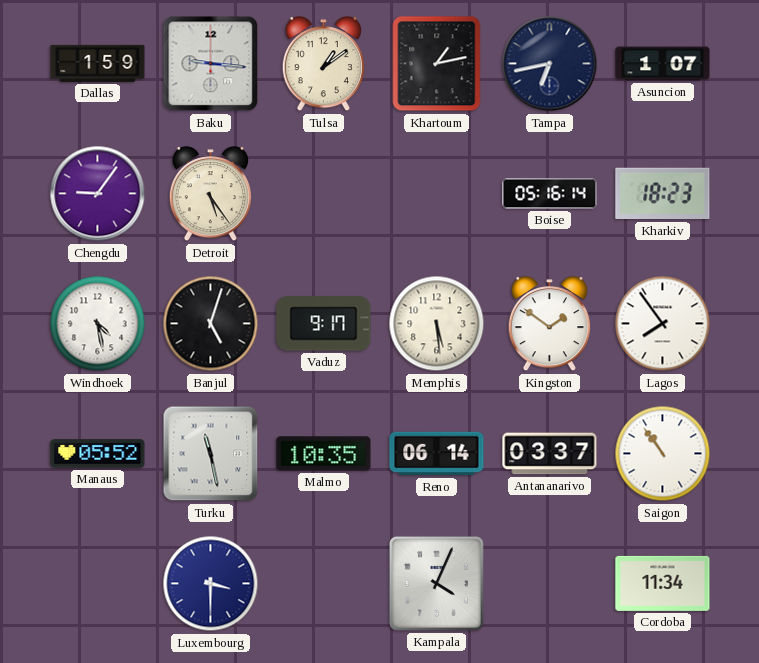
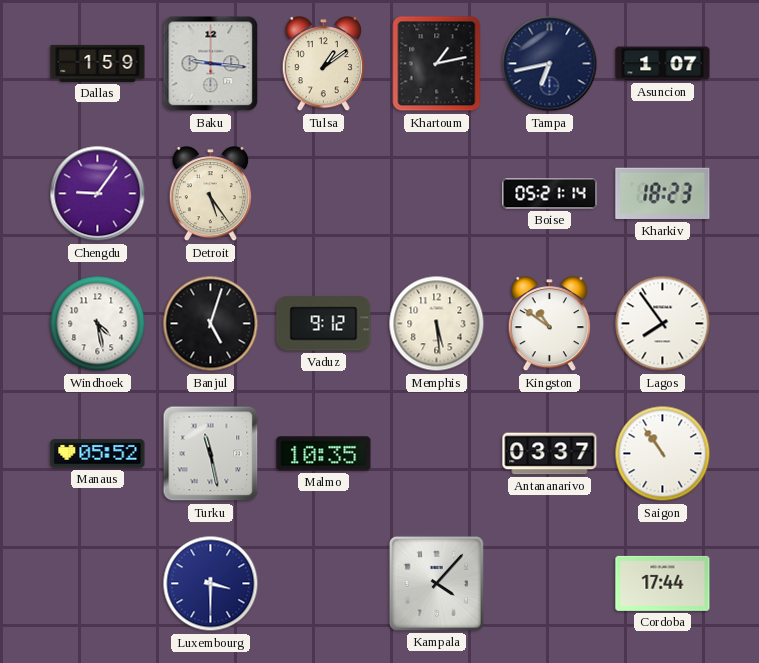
Boise: 05:16 -> 05:21 (550, 194)
Vaduz: 9:17 -> 9:12 (324, 324)
Kingston: 1:51 -> 10:51 (549, 324)
Reno: 06:14 -> none (437, 454)
Kampala: 4:04 -> 4:07 (436, 583)
Cordoba: 11:34 -> 17:44 (663, 583)
